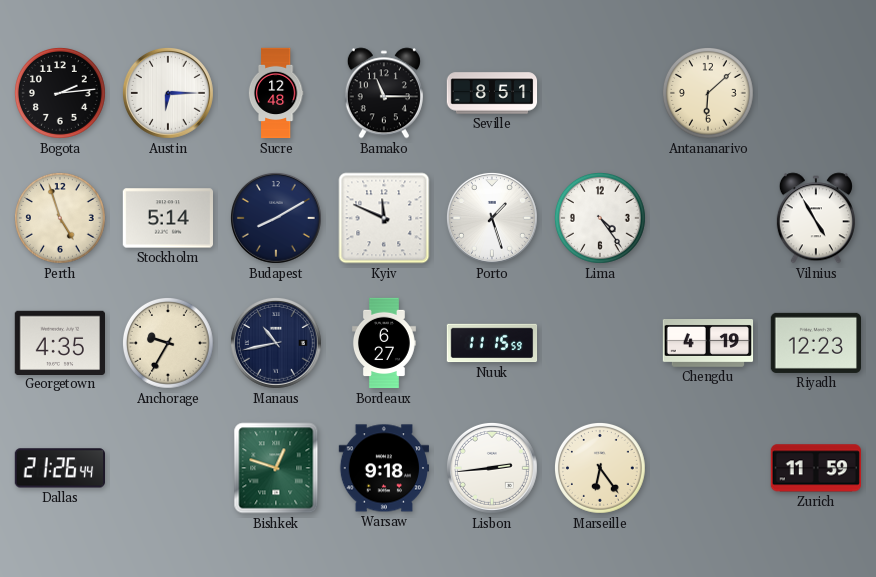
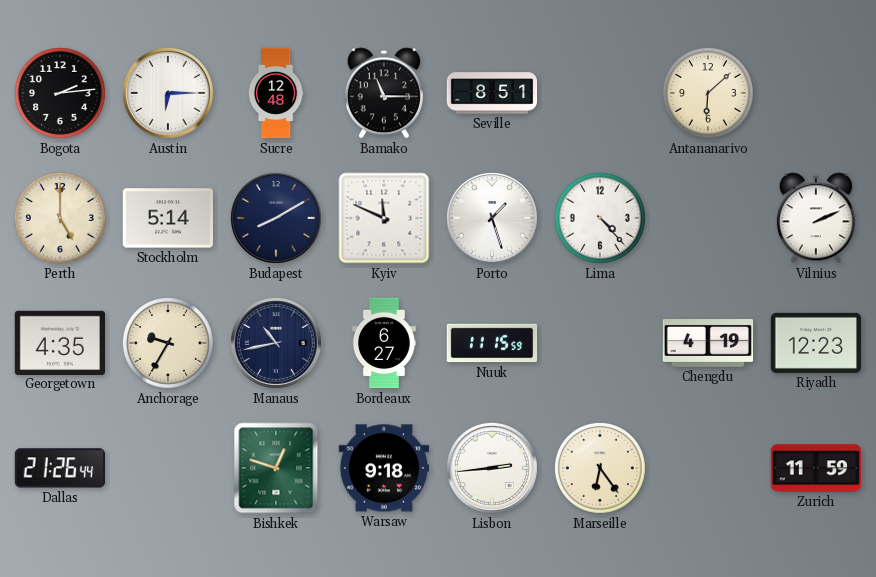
Perth: 4:57 -> 5:00 (61, 219)
Lima: 4:24 -> 4:23 (601, 219)
Vilnius: 4:55 -> 2:11 (816, 218)
